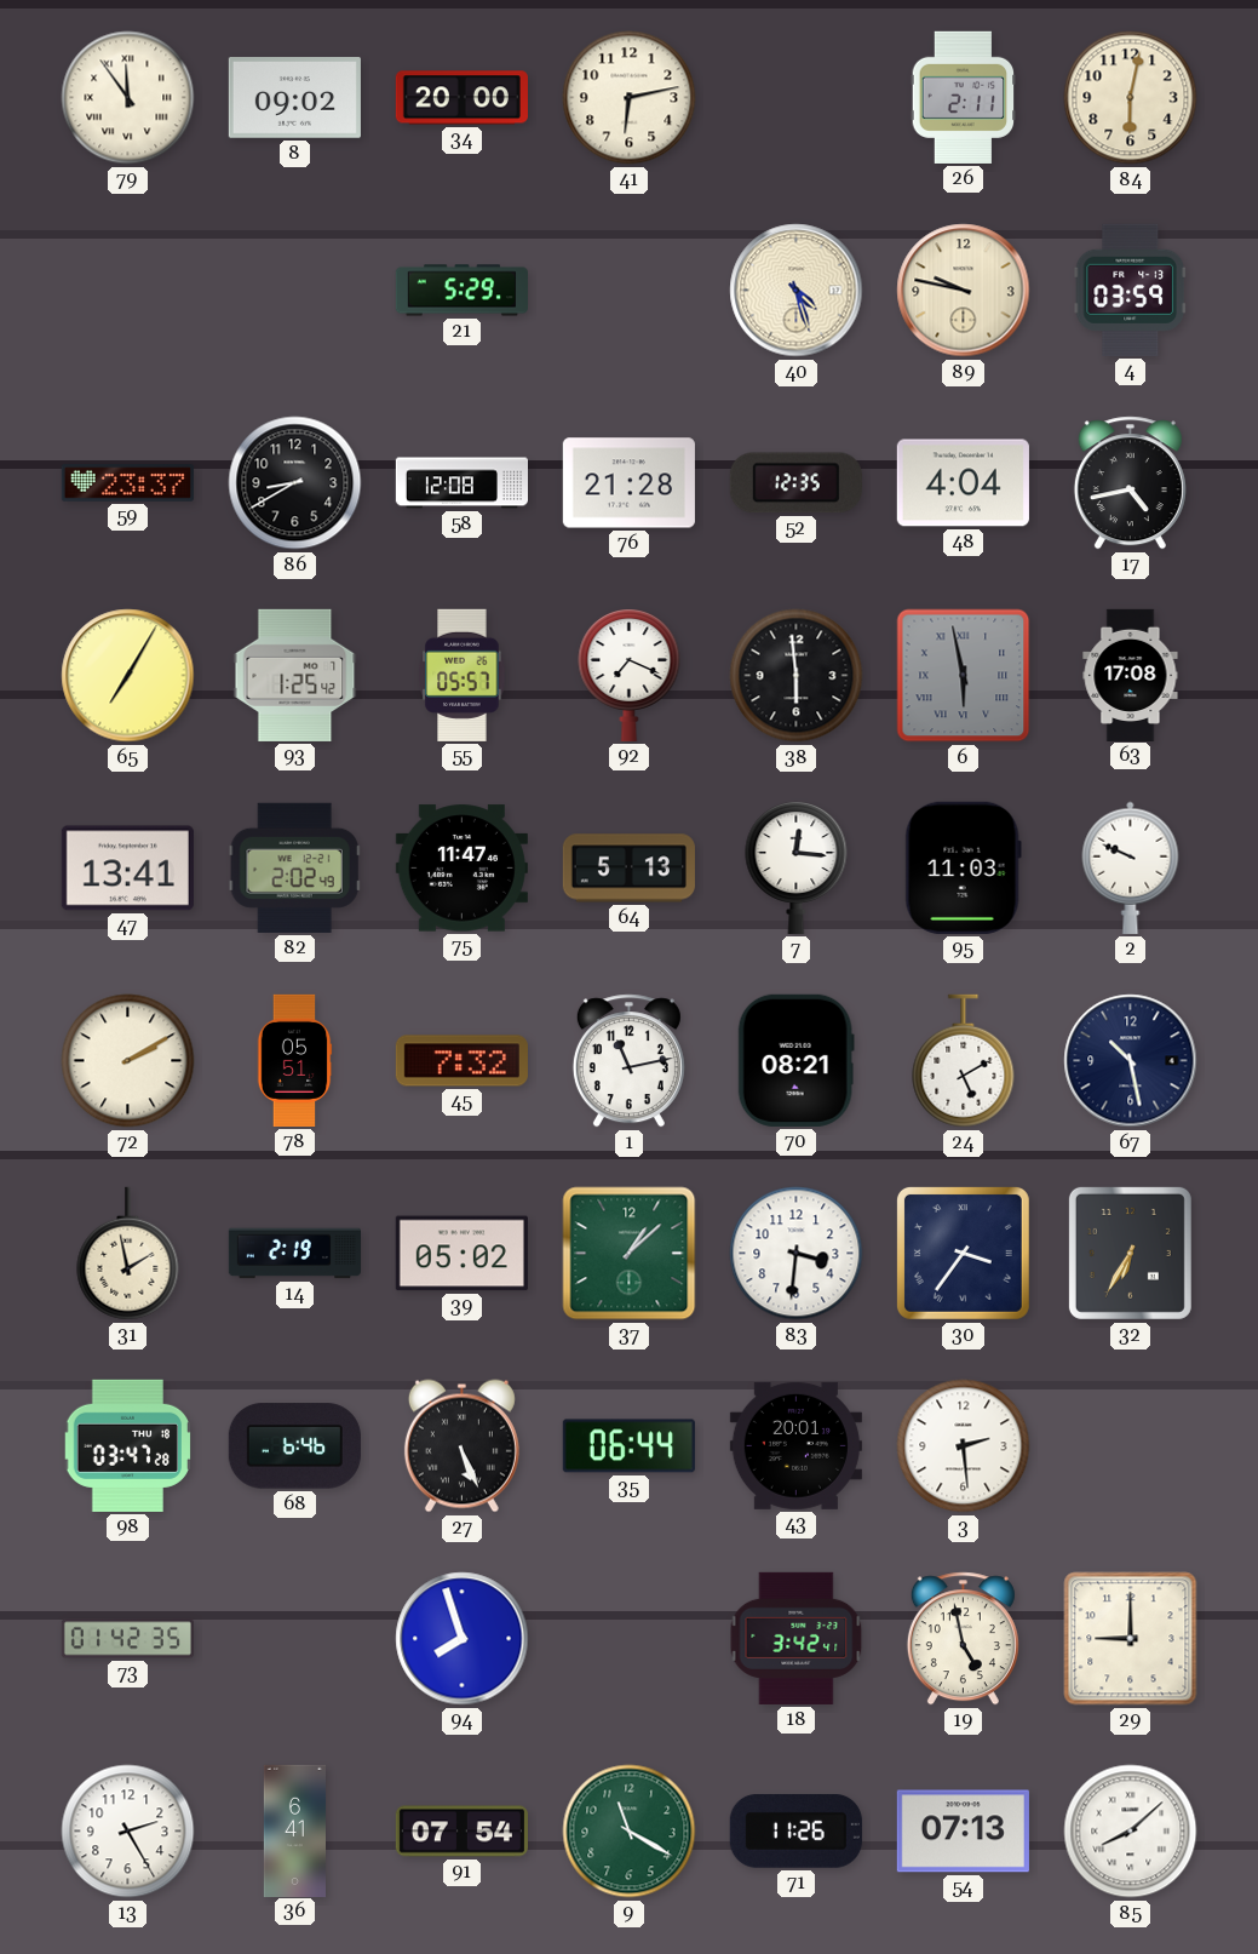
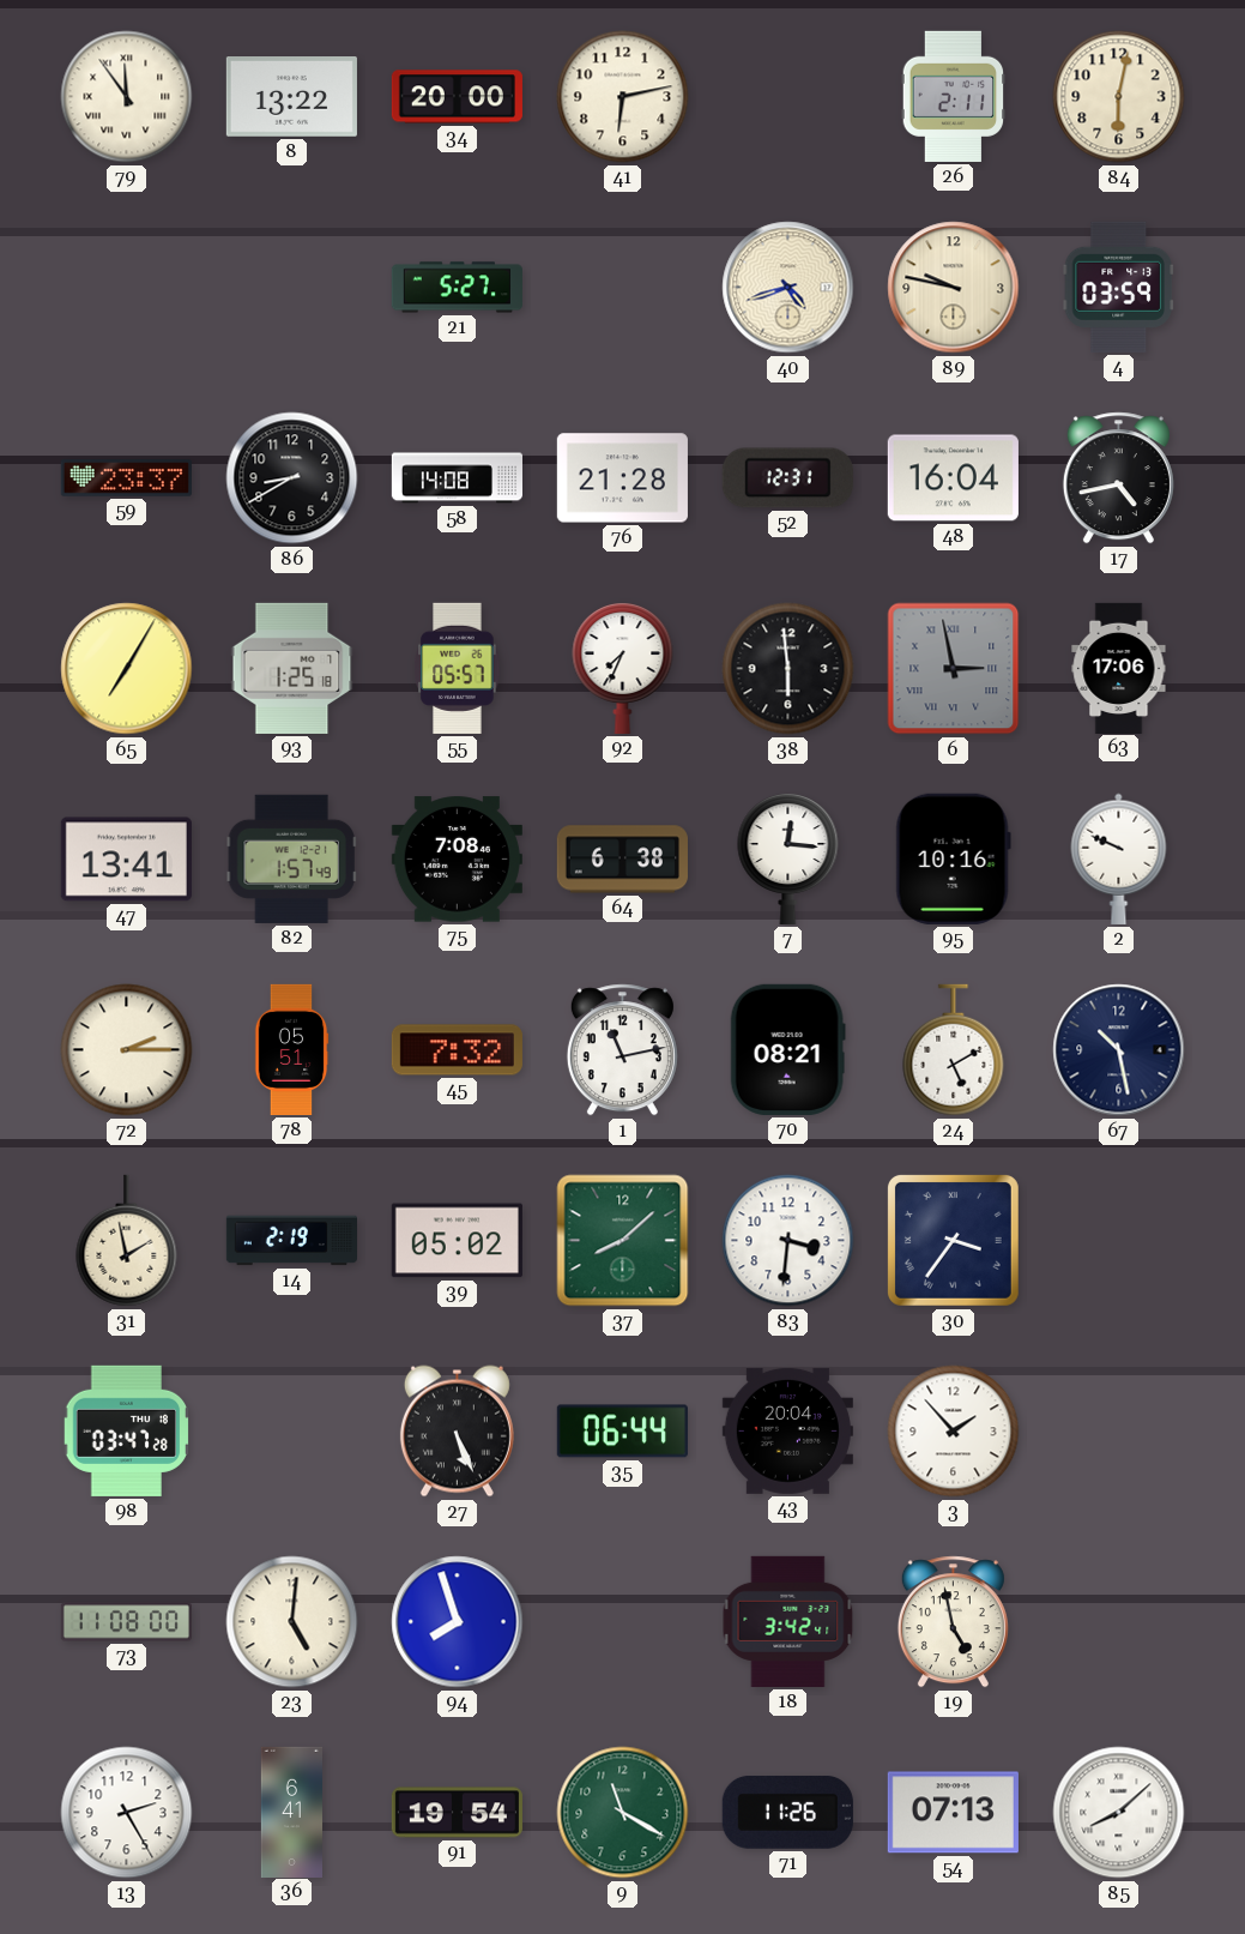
8: 09:02 -> 13:22 (291, 97)
21: 5:29 -> 5:27 (457, 288)
40: 4:27 -> 4:42 (788, 288)
58: 12:08 -> 14:08 (457, 478)
52: 12:35 -> 12:31 (787, 478)
48: 4:04 -> 16:04 (953, 478)
93: 1:25:42 -> 1:25:18 (292, 668)
92: 7:19 -> 7:34 (623, 669)
6: 5:58 -> 2:58 (954, 669)
63: 17:08 -> 17:06 (1119, 668)
82: 2:02 -> 1:57 (291, 858)
75: 11:47 -> 7:08 (457, 860)
64: 5:13 -> 6:38 (622, 860)
95: 11:03 -> 10:16 (953, 858)
72: 2:10 -> 2:15 (127, 1050)
37: 1:08 -> 8:08 (623, 1241)
32: 6:35 -> none (1130, 1253)
68: 6:46 -> none (294, 1446)
43: 20:01 -> 20:04 (787, 1430)
3: 2:29 -> 1:53 (954, 1432)
73: 01:42 -> 11:08 (126, 1622)
23: none -> 5:01 (292, 1622)
29: 9:00 -> none (1131, 1639)
91: 07:54 -> 19:54 (457, 1813)
